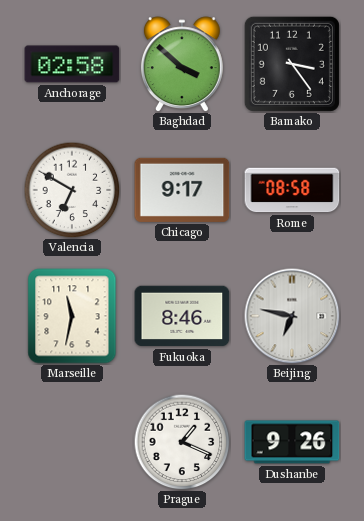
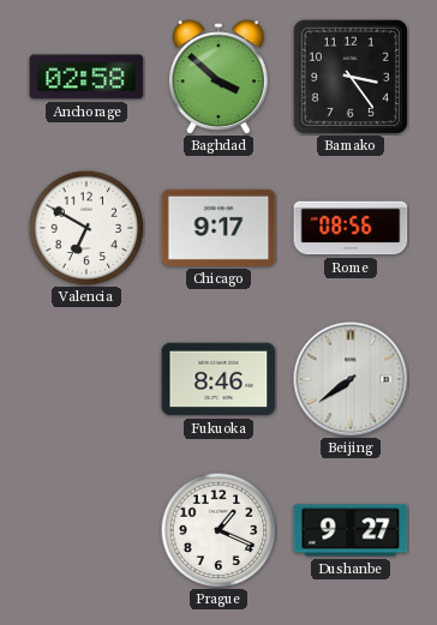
Rome: 08:58 -> 08:56 (351, 228)
Marseille: 11:32 -> none (72, 316)
Beijing: 6:47 -> 7:39 (351, 379)
Dushanbe: 9:26 -> 9:27 (351, 530)
